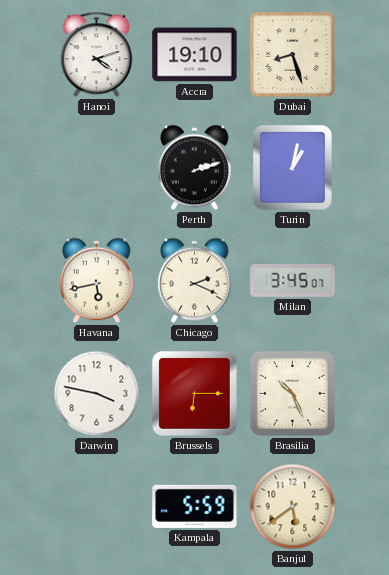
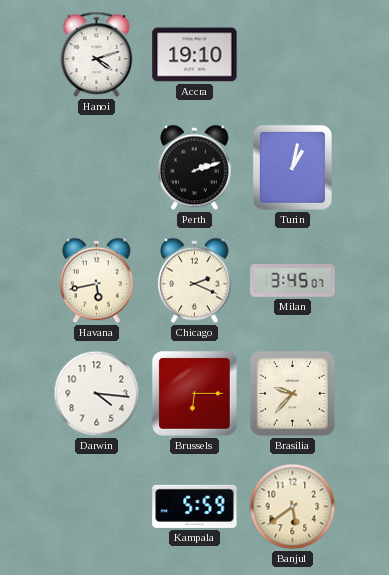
Dubai: 8:27 -> none (292, 54)
Darwin: 3:47 -> 4:16 (97, 394)
Brasilia: 10:26 -> 9:37 (292, 393)
